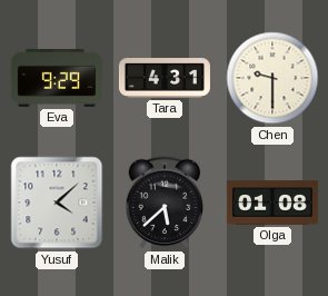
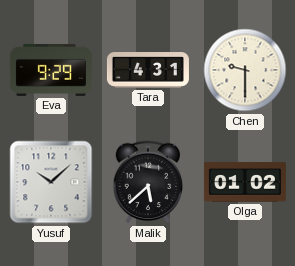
Yusuf: 4:08 -> 10:08 (51, 182)
Olga: 01:08 -> 01:02 (245, 182)
